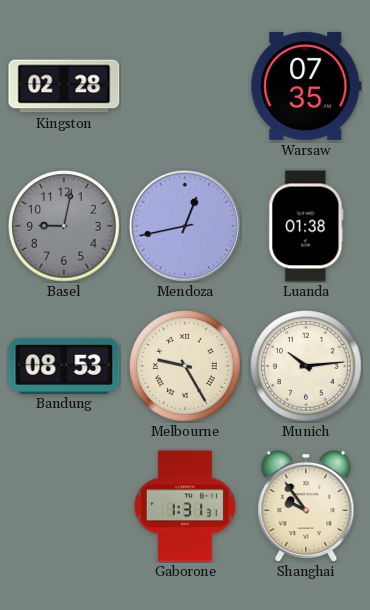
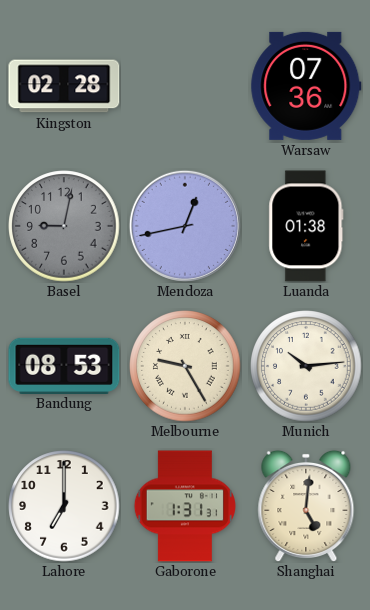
Warsaw: 07:35 -> 07:36 (306, 86)
Lahore: none -> 7:00 (64, 506)
Shanghai: 9:54 -> 5:01 (306, 505)
